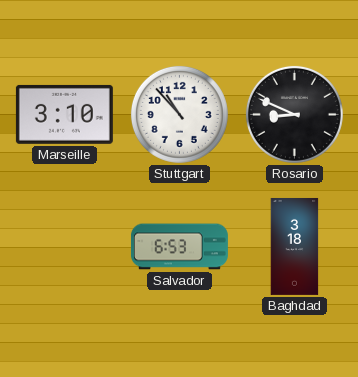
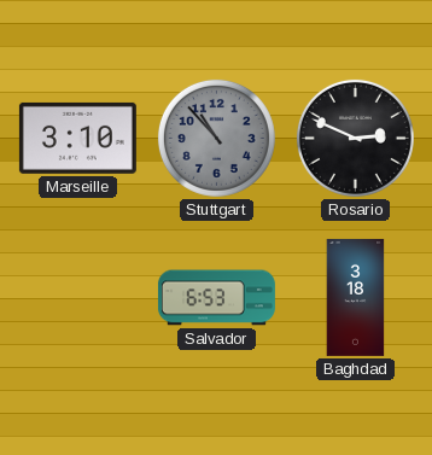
Stuttgart dial: white -> grey (216, 138)
Rosario: 8:49 -> 2:49 (355, 138)
